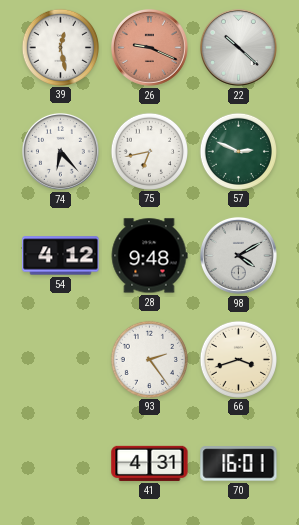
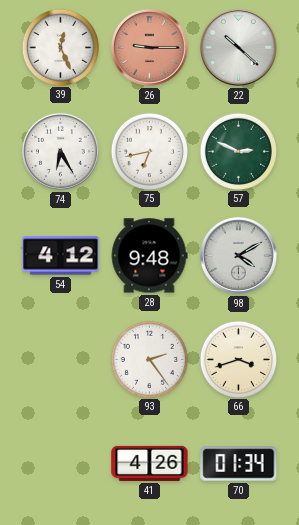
39: 12:28 -> 12:26 (60, 47)
26: 9:19 -> 9:15 (149, 47)
74: 6:23 -> 6:25 (60, 151)
41: 4:31 -> 4:26 (150, 463)
70: 16:01 -> 01:34 (239, 464)
